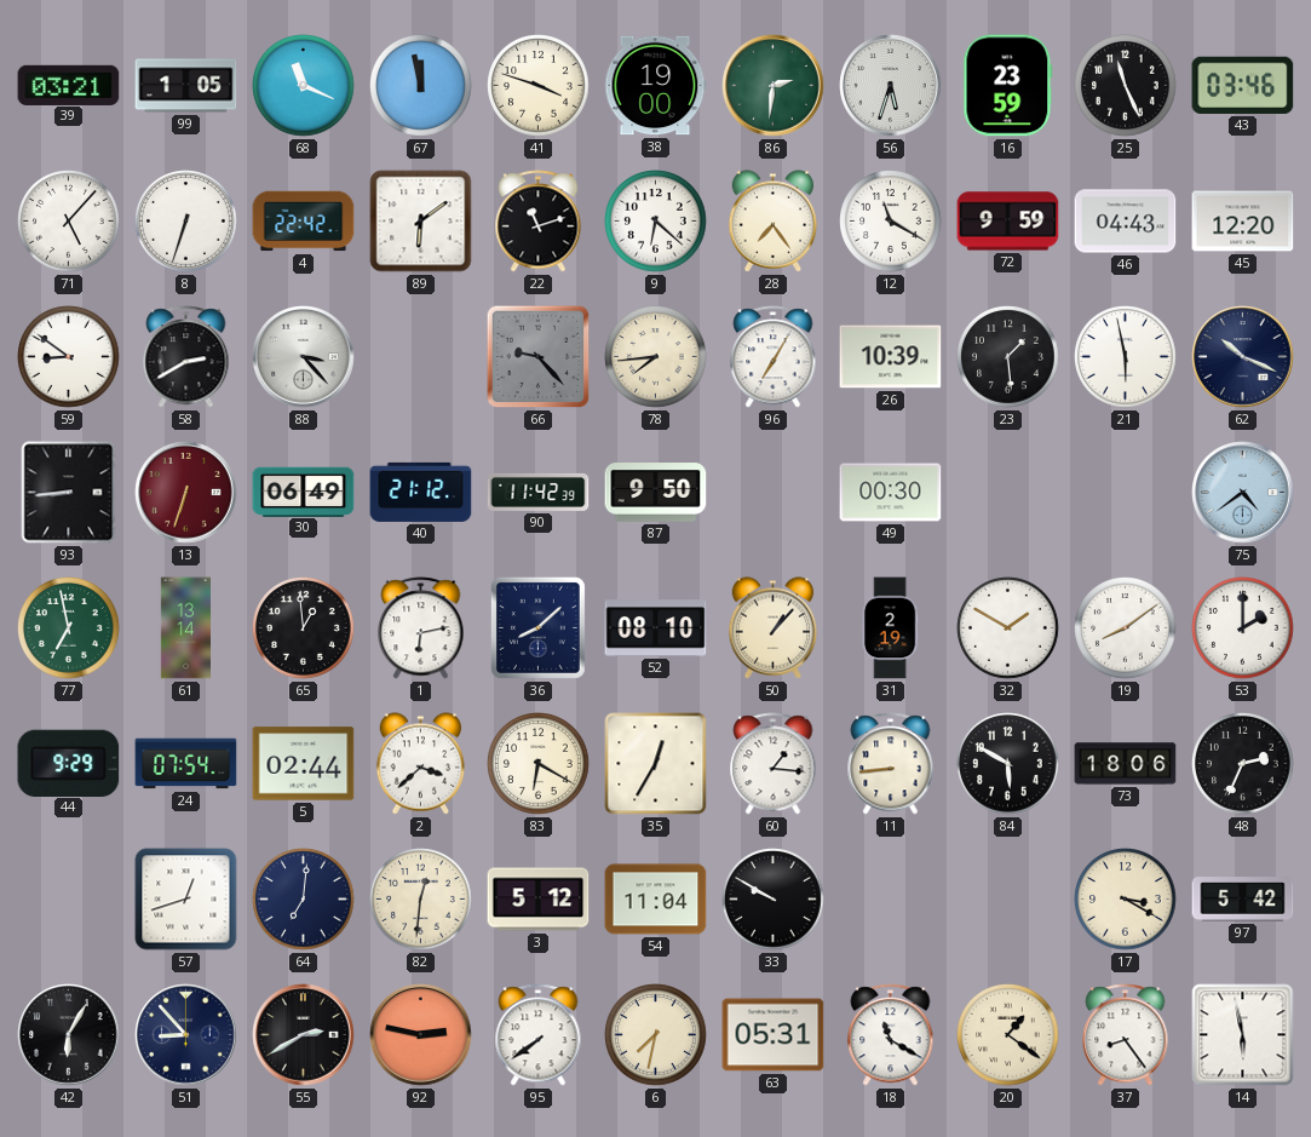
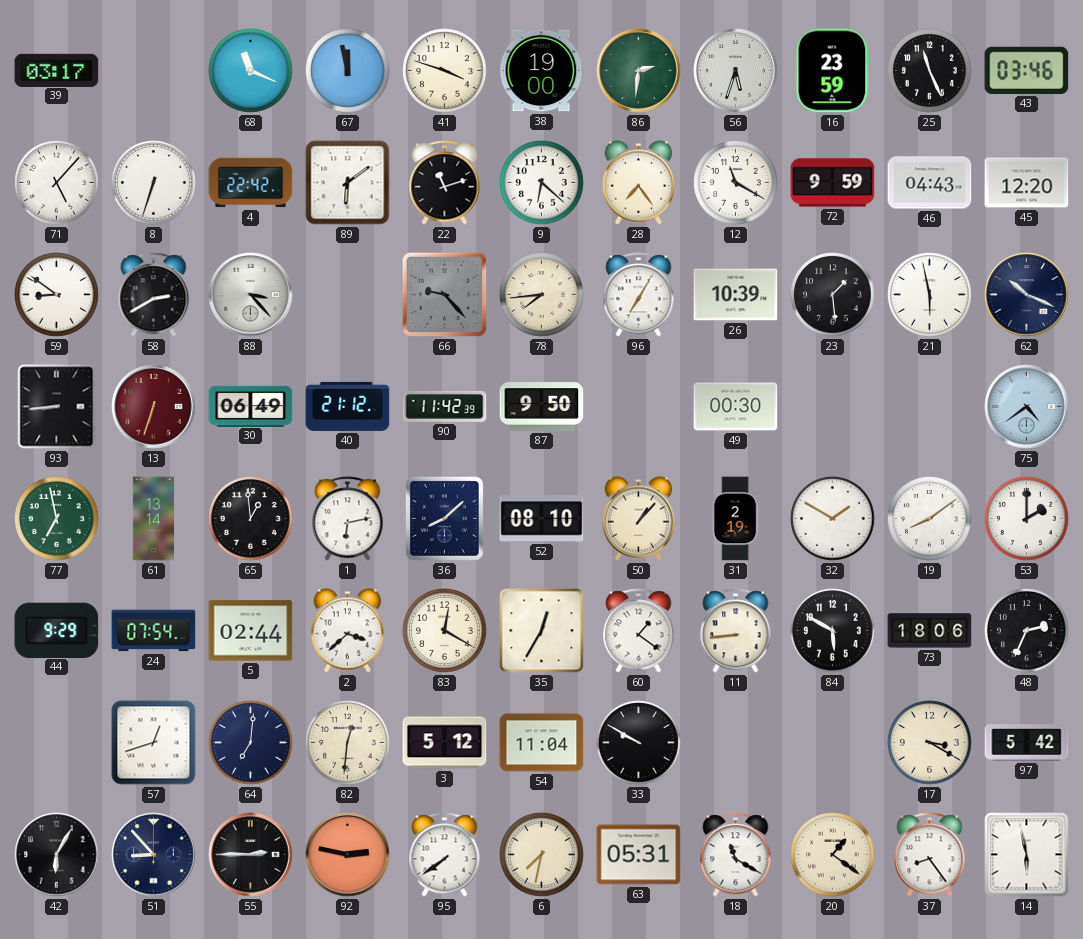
39: 03:21 -> 03:17 (57, 70)
99: 1:05 -> none (186, 86)
83: 6:20 -> 12:20 (445, 631)
60: 1:16 -> 1:21 (639, 631)
55: 2:40 -> 2:45 (251, 855)
